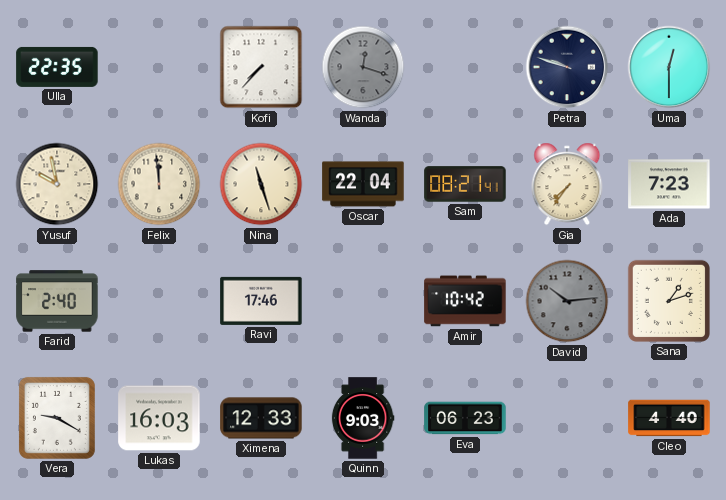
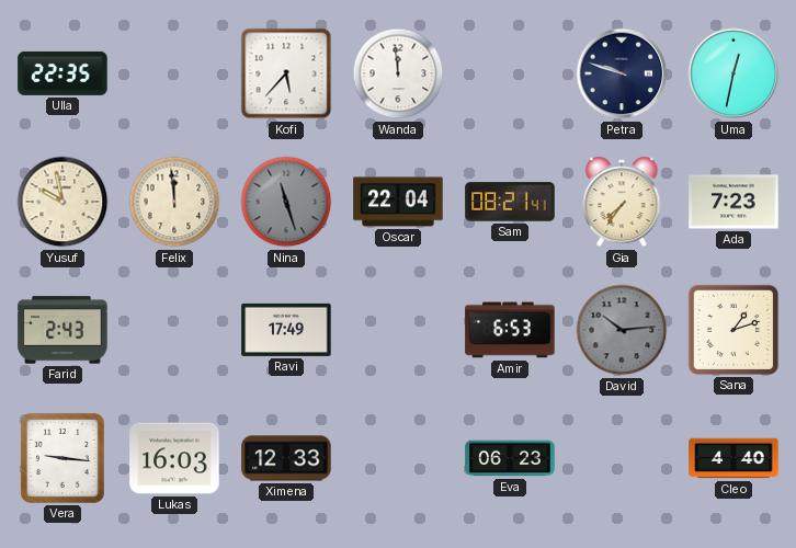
Kofi: 7:37 -> 5:37 (286, 73)
Wanda: 12:18 -> 11:59 (398, 73)
Wanda dial: grey -> white (398, 73)
Uma: 12:30 -> 12:32 (734, 73)
Nina dial: cream -> grey (286, 202)
Farid: 2:40 -> 2:43 (62, 330)
Ravi: 17:46 -> 17:49 (286, 330)
Amir: 10:42 -> 6:53 (510, 330)
Vera: 9:20 -> 9:16 (62, 458)
Quinn: 9:03 -> none (363, 418)
